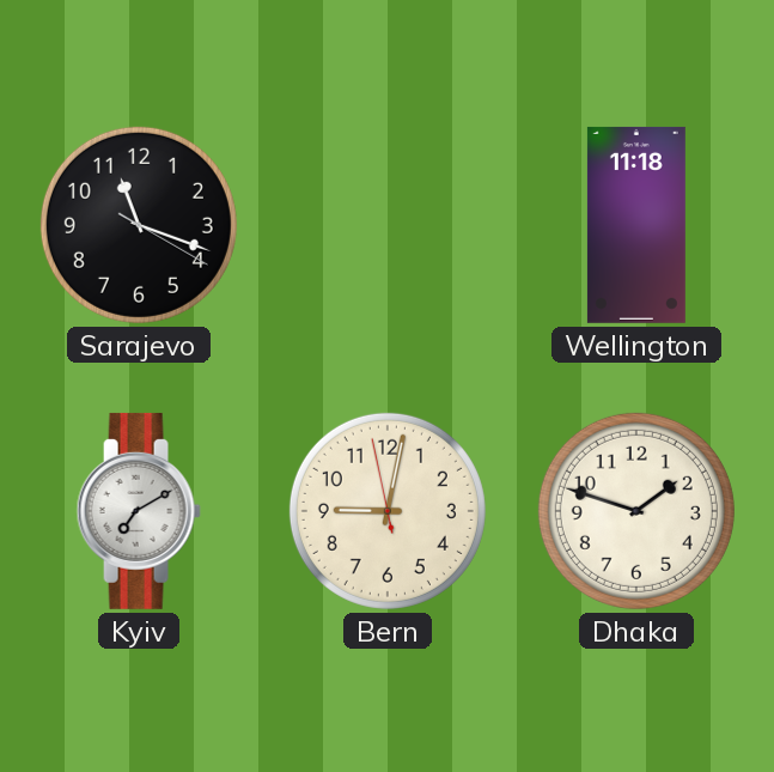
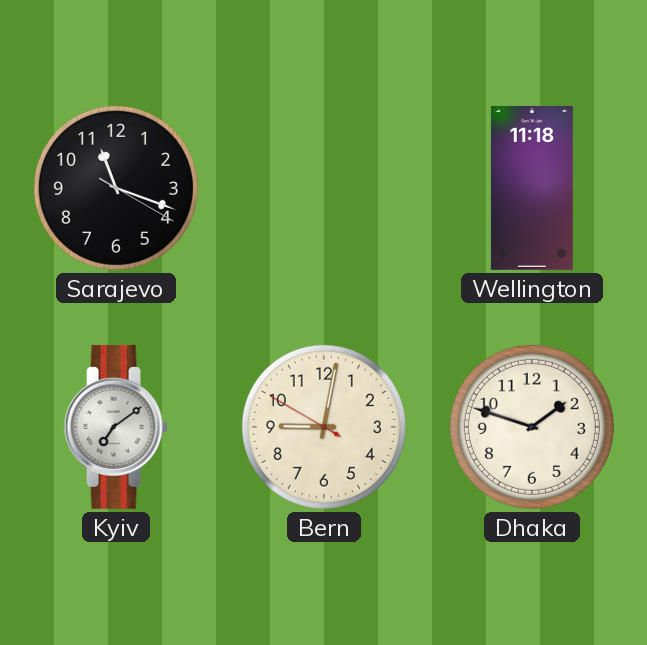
Kyiv: 7:10 -> 7:09 (116, 427)
Bern: 9:01:58 -> 9:01:50 (324, 427)
